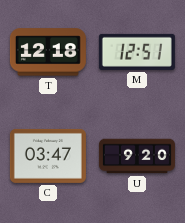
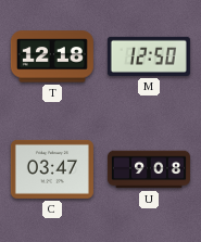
M: 12:51 -> 12:50 (149, 56)
U: 9:20 -> 9:08 (149, 169)
